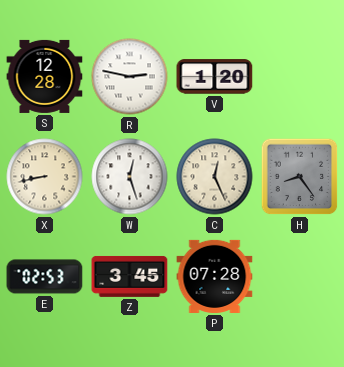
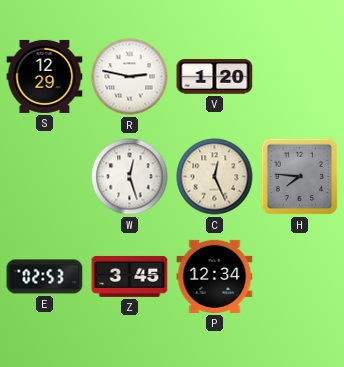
S: 12:28 -> 12:29 (45, 76)
X: 8:43 -> none (45, 177)
H: 8:24 -> 7:46 (300, 177)
P: 07:28 -> 12:34 (215, 276)
